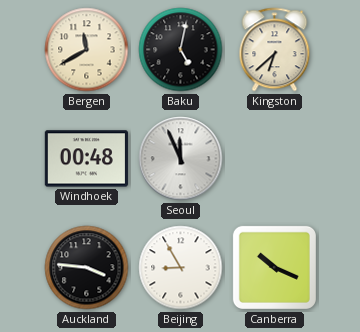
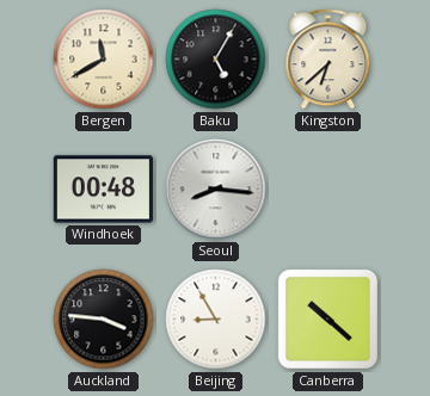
Baku: 5:02 -> 5:05 (216, 60)
Seoul: 11:56 -> 8:16 (216, 190)
Canberra: 10:19 -> 10:22 (327, 318)
